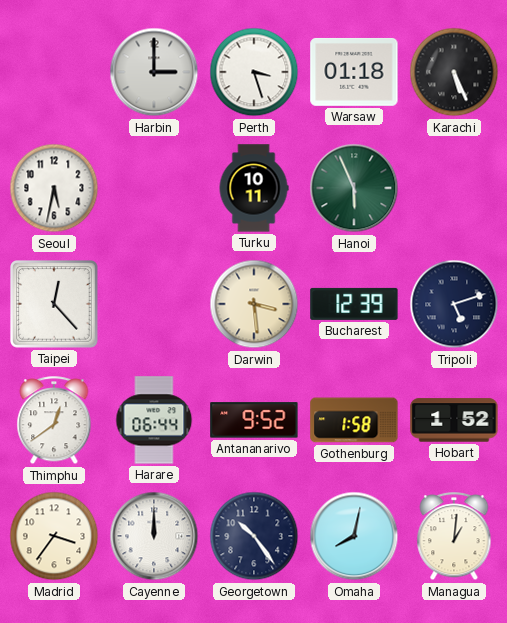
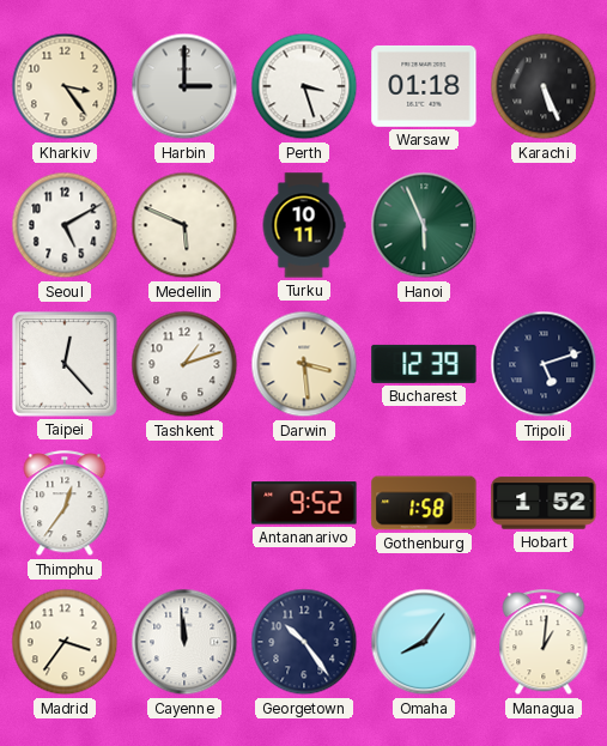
Kharkiv: none -> 3:24 (65, 86)
Seoul: 5:32 -> 5:10 (65, 225)
Medellin: none -> 5:49 (184, 225)
Tashkent: none -> 1:12 (184, 364)
Thimphu: 12:39 -> 12:36 (65, 504)
Harare: 06:44 -> none (154, 420)
Cayenne: 12:00 -> 11:59 (184, 642)
Omaha: 8:02 -> 8:06 (424, 642)
